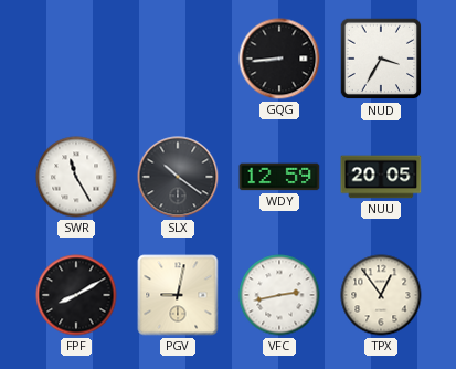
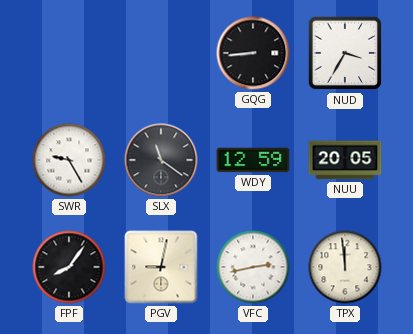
SWR: 11:25 -> 9:25 (69, 160)
SLX: 10:21 -> 11:21 (161, 160)
FPF: 8:10 -> 8:06 (69, 267)
TPX: 12:54 -> 11:59 (345, 267)
